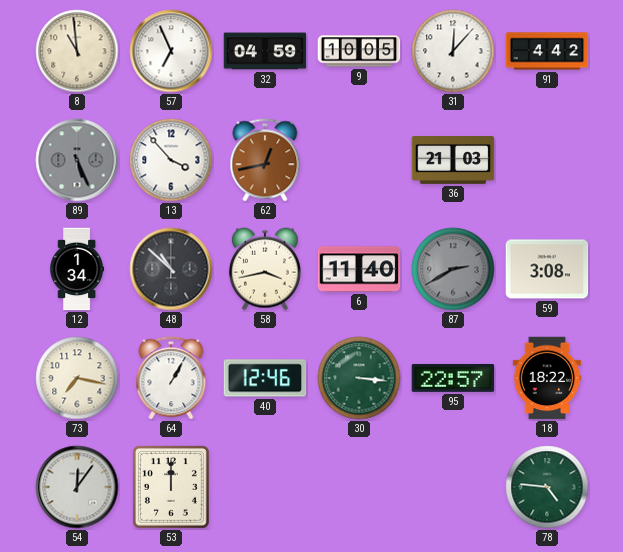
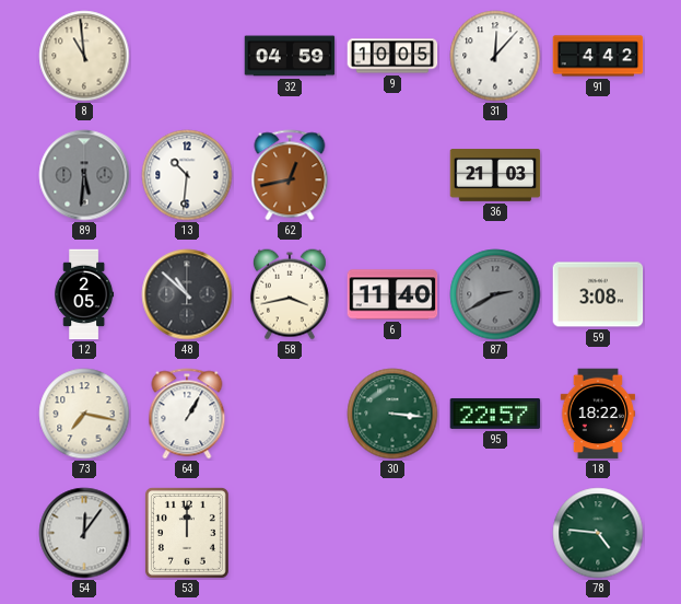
57: 6:56 -> none (171, 51)
89: 5:26 -> 5:31 (84, 175)
13: 3:53 -> 10:31 (187, 175)
12: 1:34 -> 2:05 (84, 294)
40: 12:46 -> none (265, 378)
